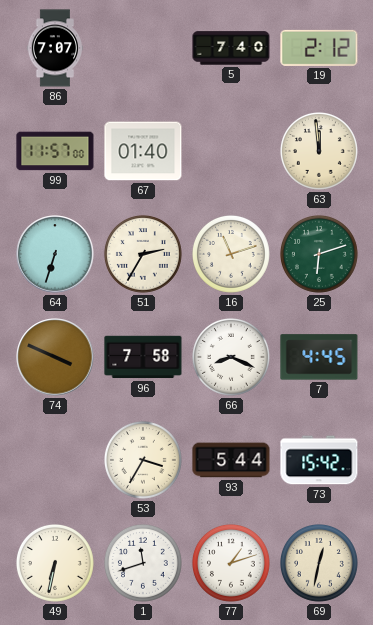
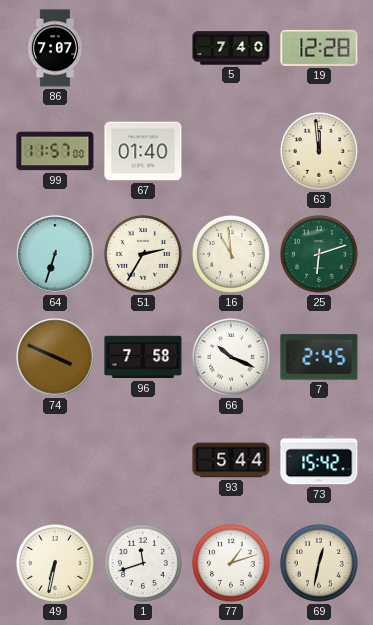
19: 2:12 -> 12:28 (319, 48)
16: 11:12 -> 10:59 (231, 254)
66: 8:19 -> 10:19 (231, 357)
7: 4:45 -> 2:45 (319, 357)
53: 3:35 -> none (143, 460)
